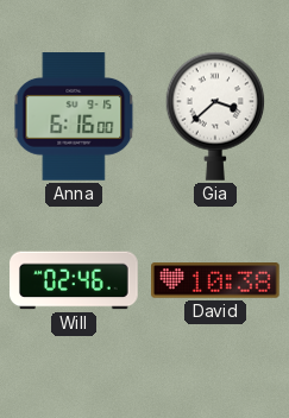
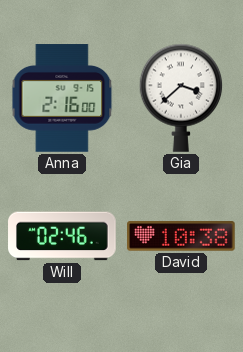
Anna: 6:16 -> 2:16 (62, 98)
